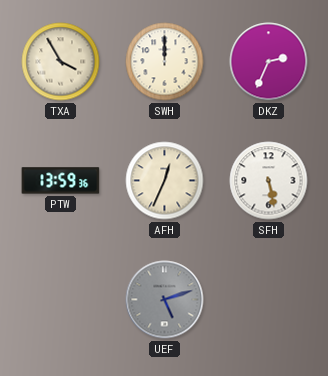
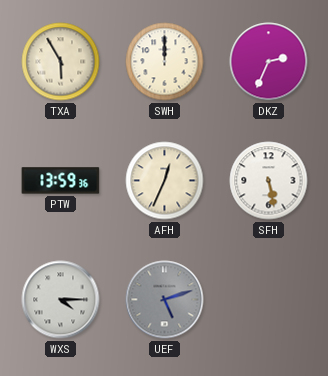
TXA: 3:55 -> 5:55 (61, 62)
WXS: none -> 4:15 (61, 300)
